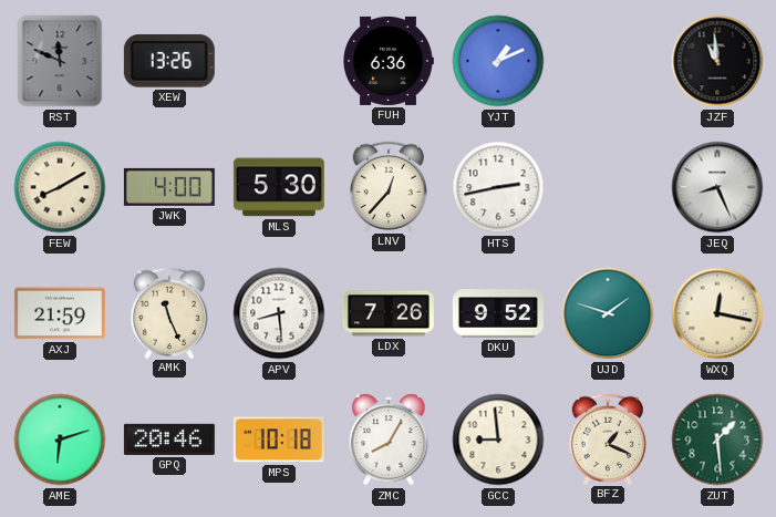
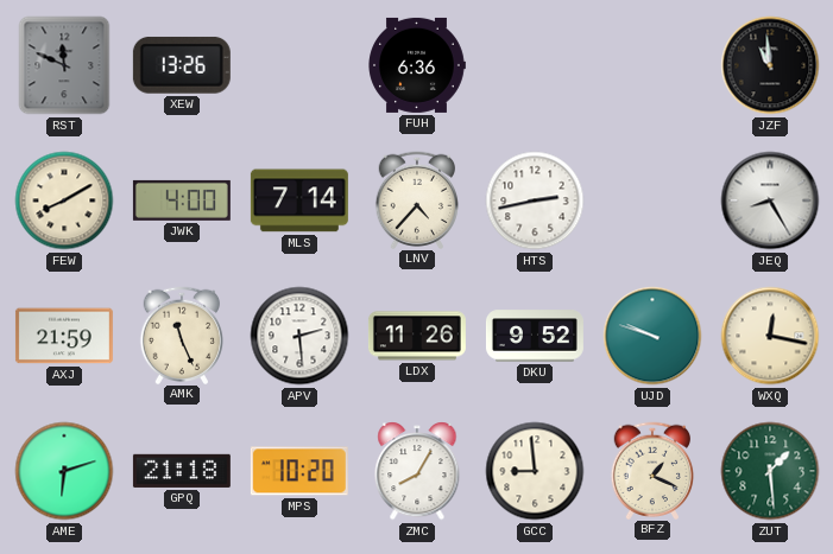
YJT: 1:11 -> none (498, 61)
MLS: 5:30 -> 7:14 (299, 200)
LNV: 12:37 -> 4:37 (417, 199)
JEQ: 8:26 -> 8:25 (770, 200)
APV: 8:29 -> 2:29 (299, 336)
LDX: 7:26 -> 11:26 (417, 336)
UJD: 1:48 -> 9:48 (652, 336)
GPQ: 20:46 -> 21:18 (182, 471)
MPS: 10:18 -> 10:20 (299, 471)
